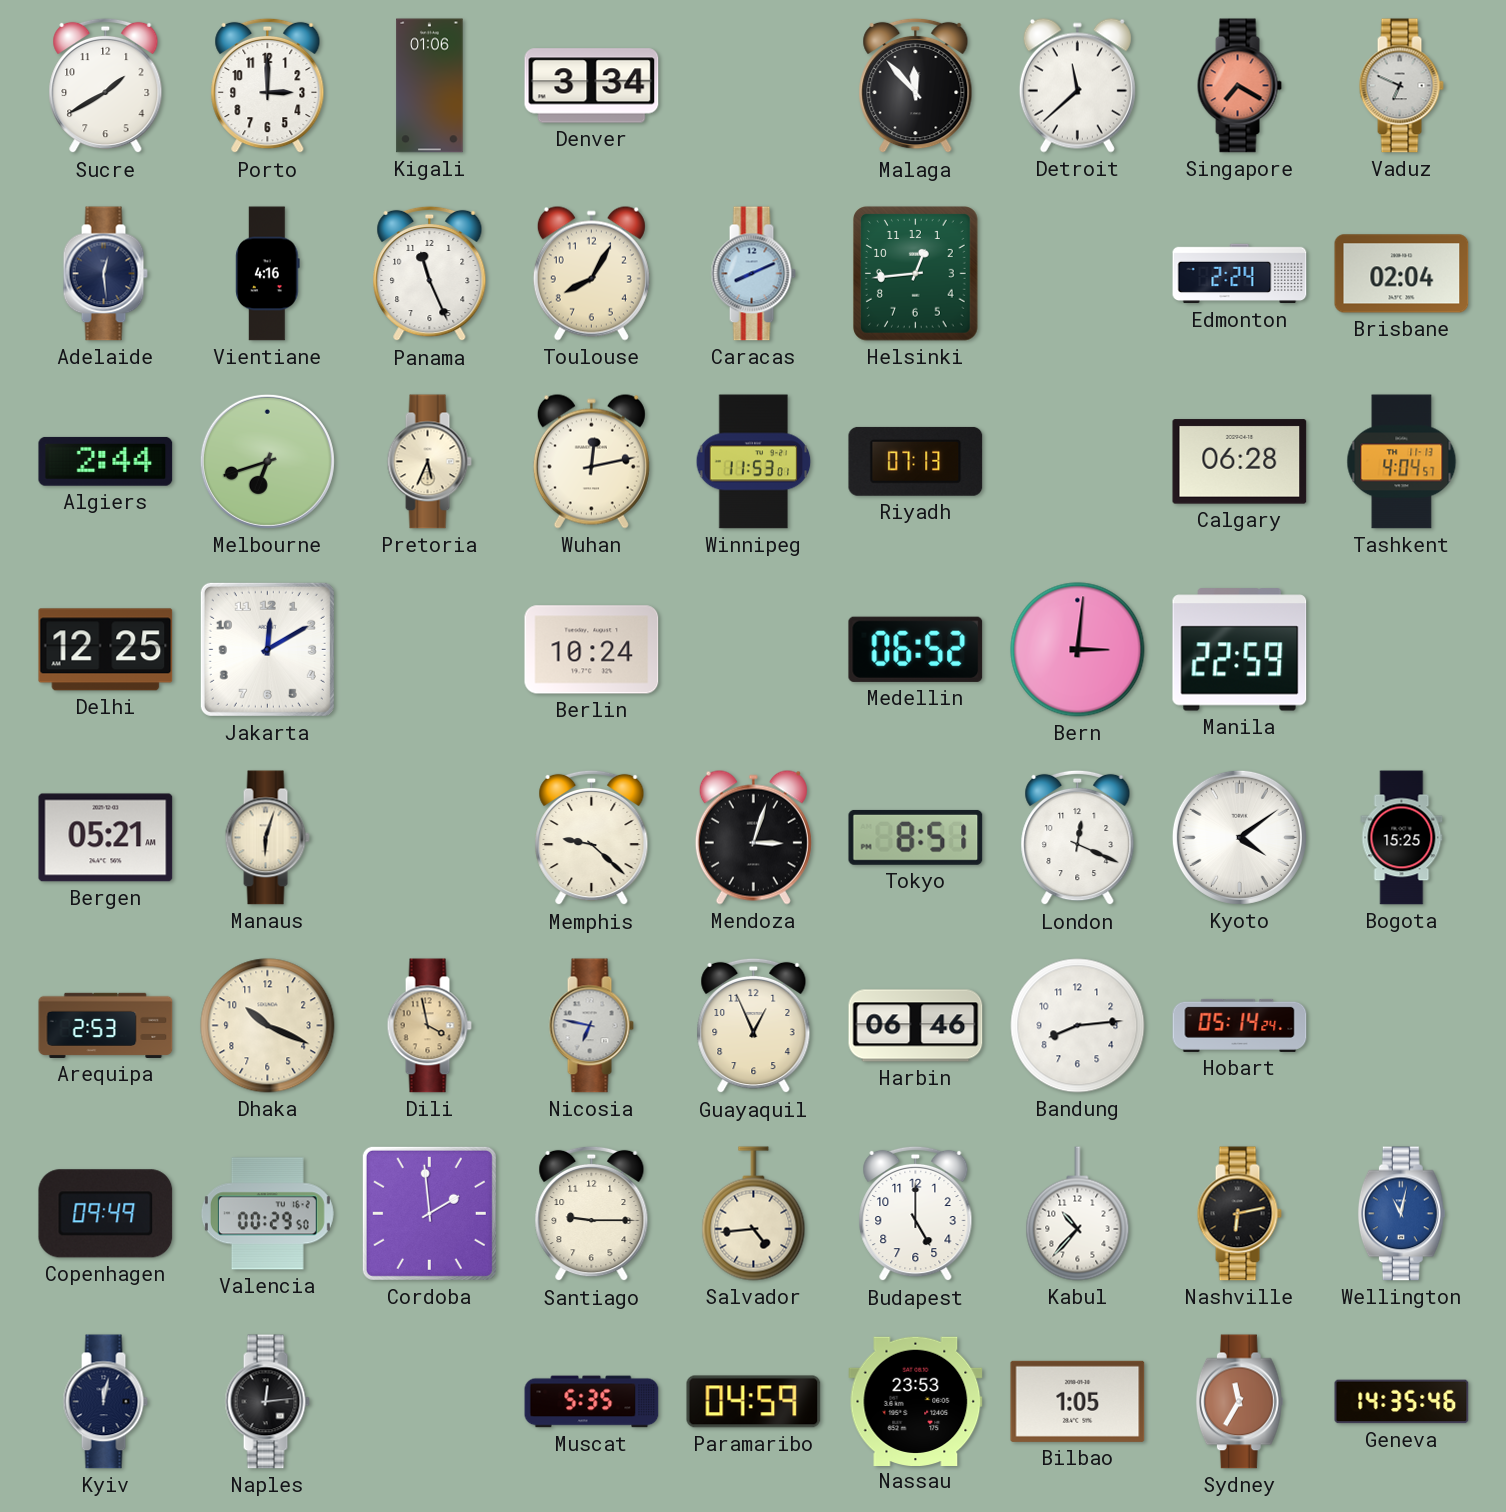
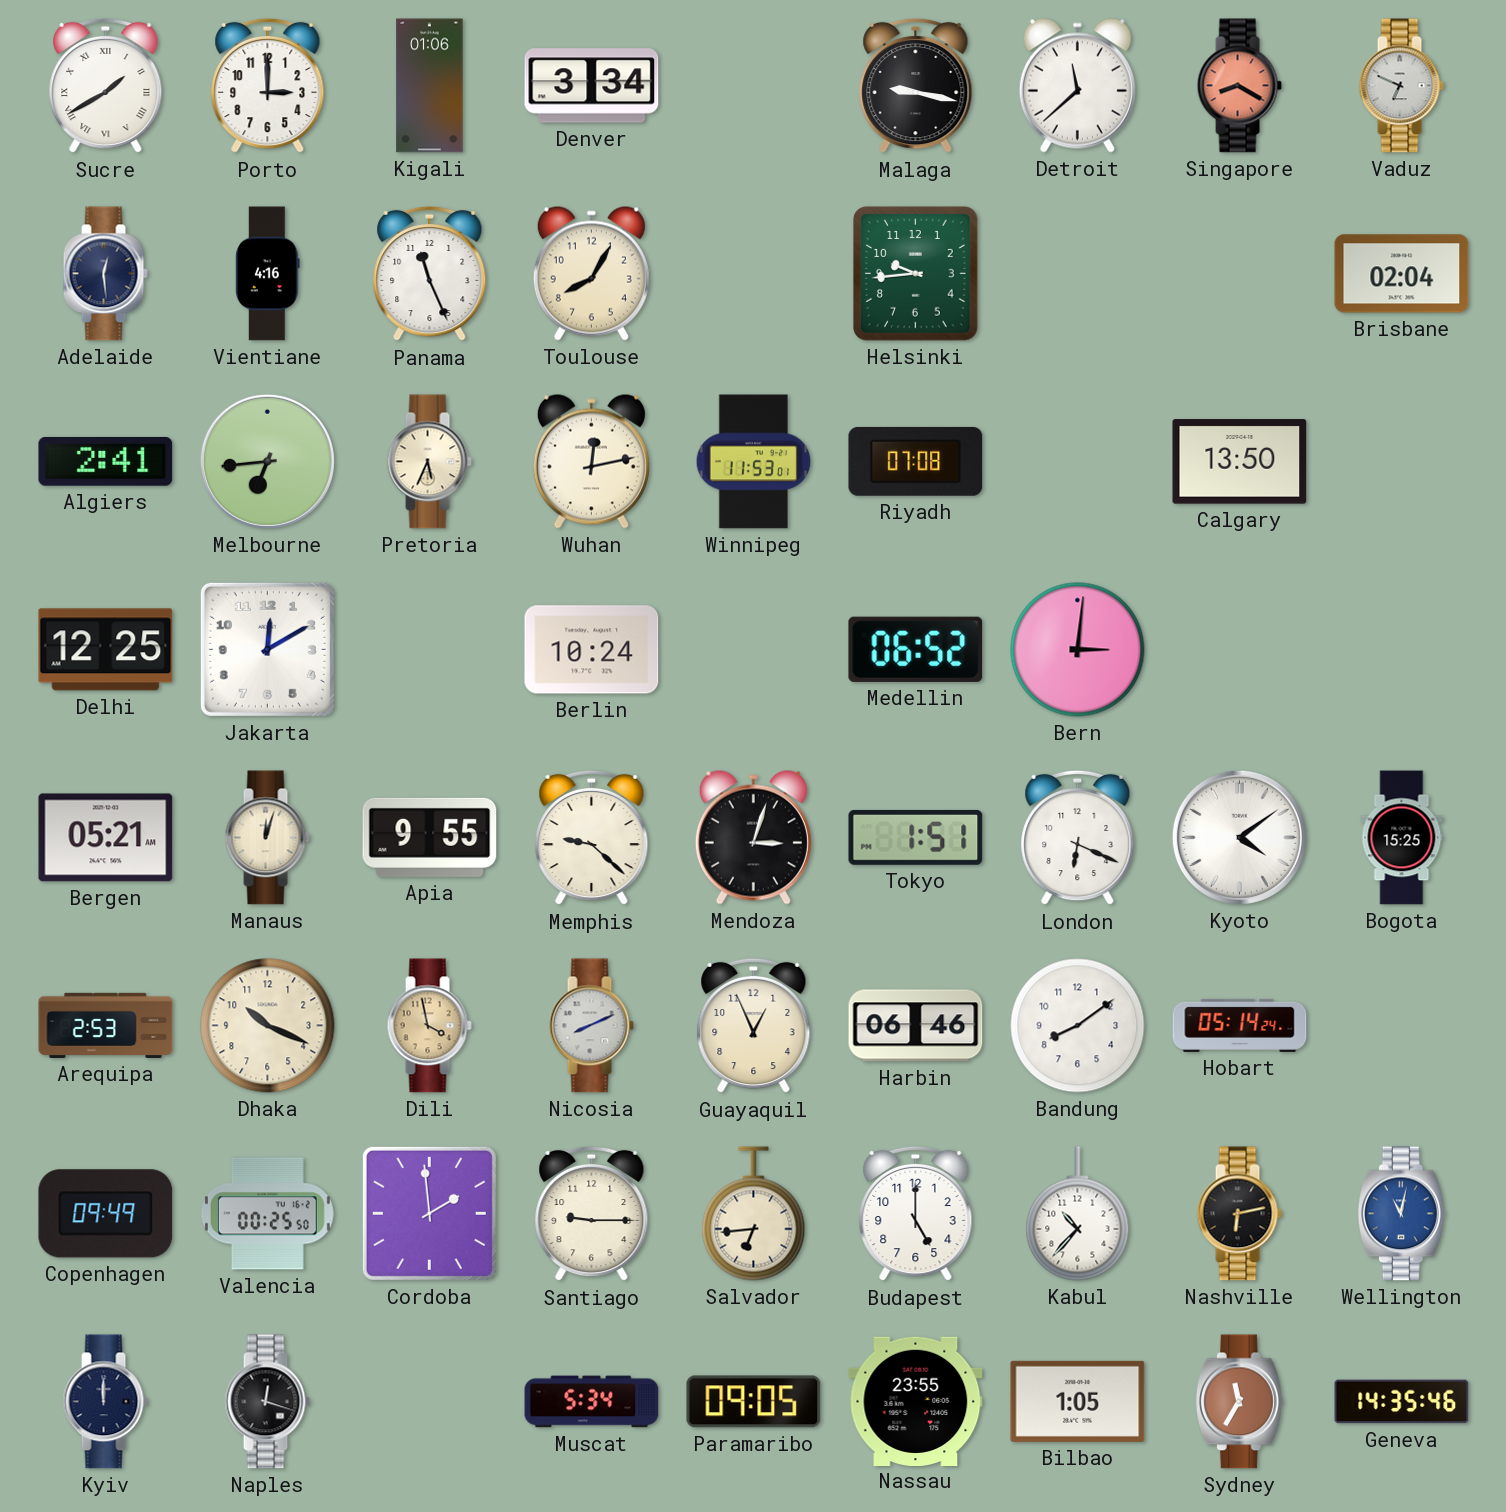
Sucre numerals: Arabic -> Roman (106, 86)
Malaga: 11:53 -> 9:17 (916, 86)
Singapore: 7:20 -> 8:20 (1239, 86)
Caracas: 8:11 -> none (753, 274)
Helsinki: 12:44 -> 9:44 (916, 274)
Edmonton: 2:24 -> none (1240, 274)
Algiers: 2:44 -> 2:41 (106, 461)
Melbourne: 6:42 -> 6:44 (267, 461)
Riyadh: 07:13 -> 07:08 (916, 461)
Calgary: 06:28 -> 13:50 (1240, 462)
Tashkent: 4:04 -> none (1402, 462)
Manila: 22:59 -> none (1240, 650)
Manaus: 6:03 -> 12:03 (267, 838)
Apia: none -> 9:55 (430, 837)
Tokyo: 8:51 -> 1:51 (916, 837)
London: 12:19 -> 6:19 (1078, 838)
Nicosia: 6:47 -> 8:11 (591, 1026)
Bandung: 8:14 -> 8:09 (1078, 1026)
Valencia: 00:29 -> 00:25 (267, 1214)
Salvador: 4:44 -> 6:44 (754, 1214)
Kyiv: 12:02 -> 12:00 (105, 1402)
Naples: 12:14 -> 12:18 (267, 1402)
Muscat: 5:35 -> 5:34 (592, 1402)
Paramaribo: 04:59 -> 09:05 (754, 1402)
Nassau: 23:53 -> 23:55 (916, 1401)
